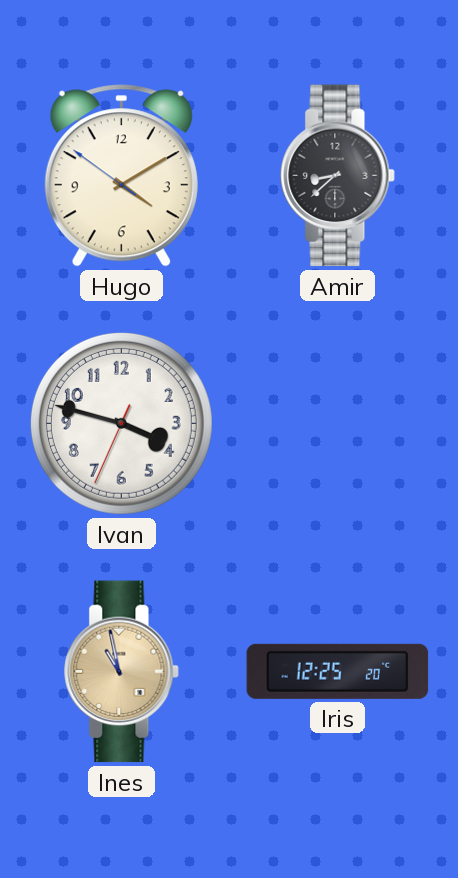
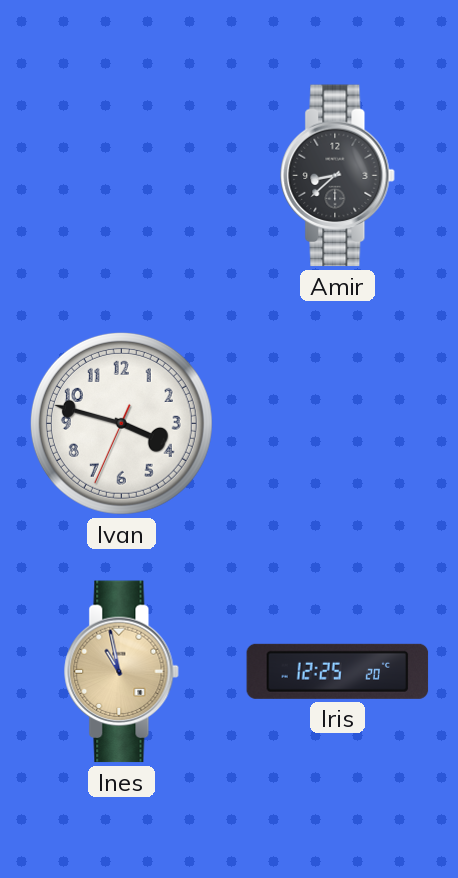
Hugo: 4:09 -> none (121, 176)
